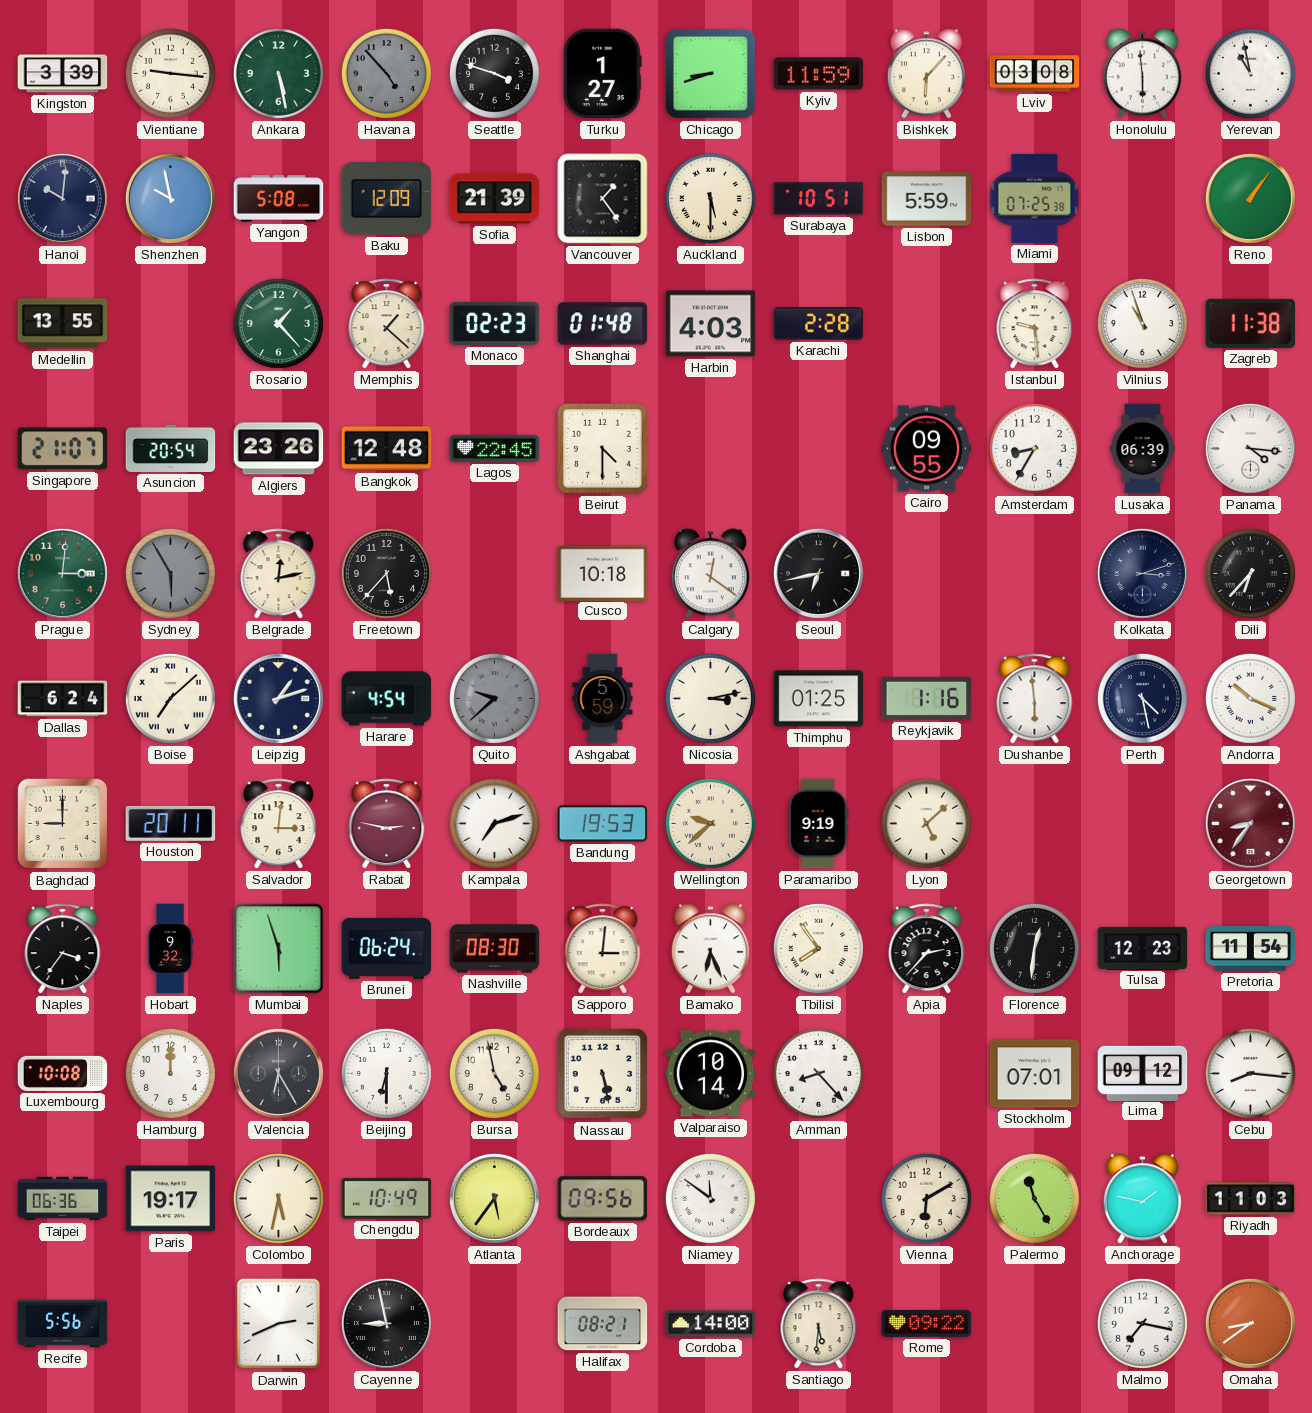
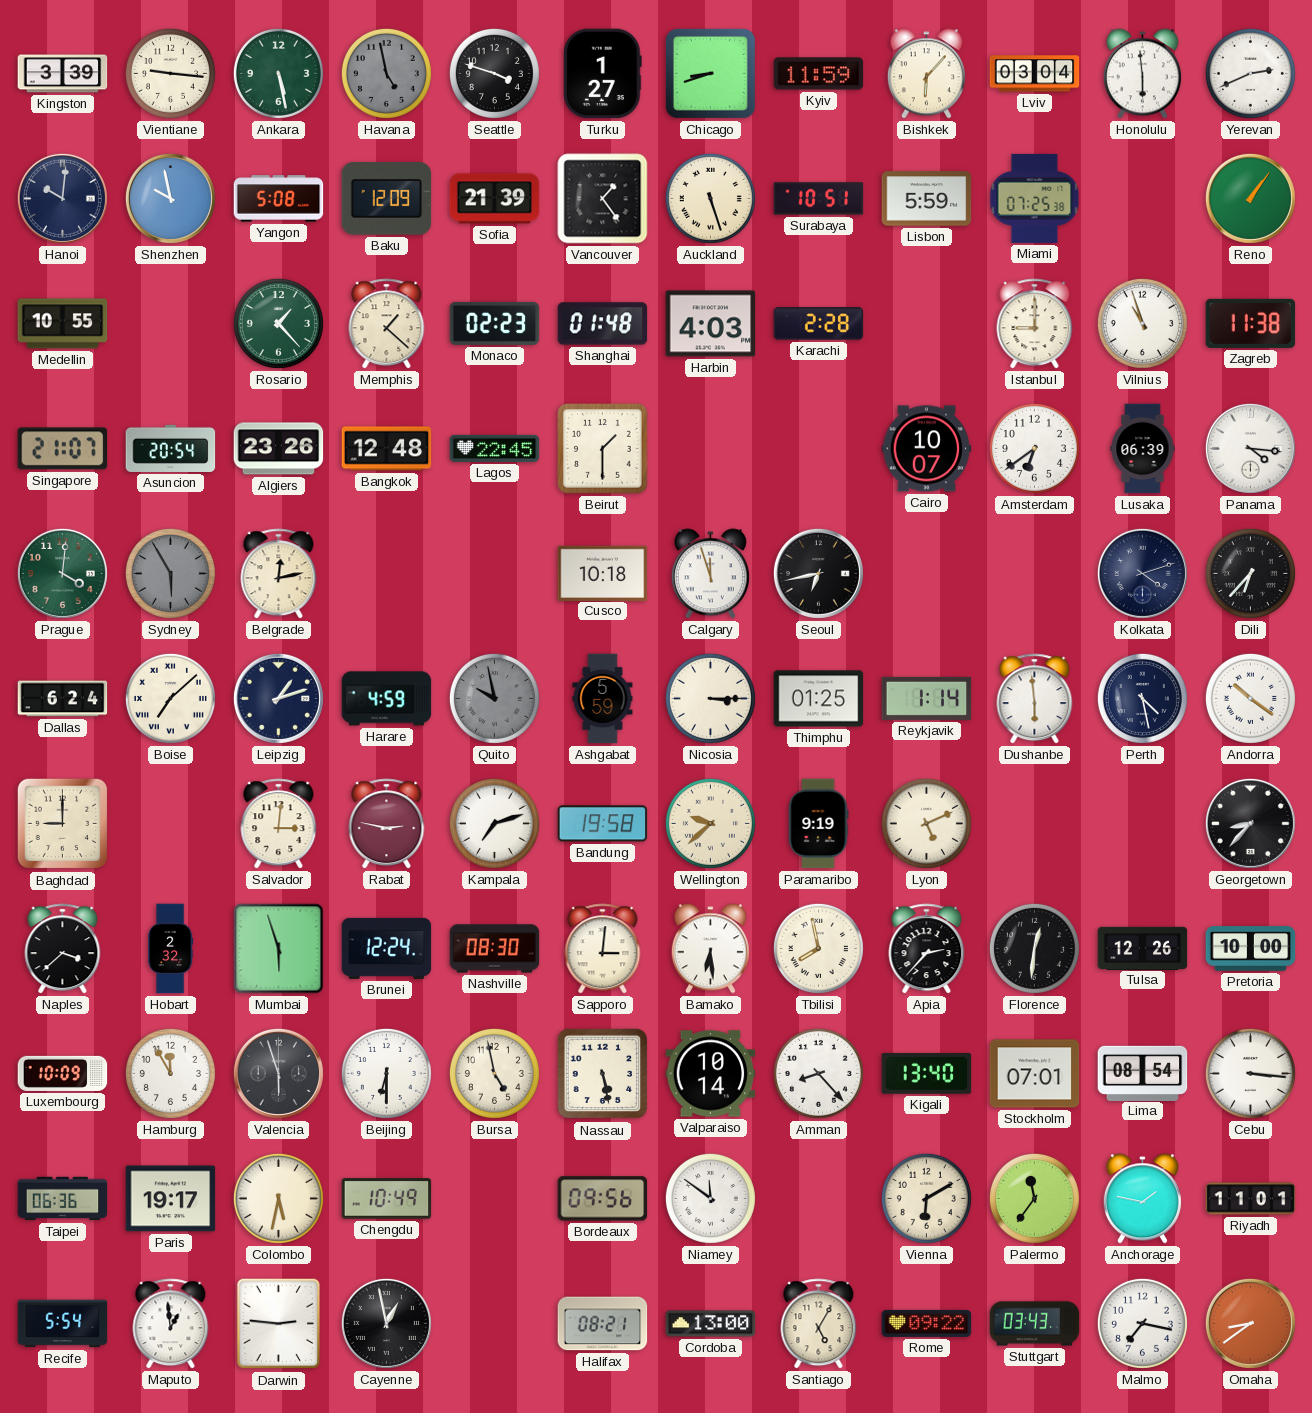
Havana: 4:53 -> 4:58 (386, 73)
Lviv: 03:08 -> 03:04 (1035, 74)
Yerevan: 10:58 -> 2:41 (1250, 73)
Auckland: 5:30 -> 5:27 (710, 198)
Medellin: 13:55 -> 10:55 (63, 324)
Istanbul: 9:29 -> 9:00 (1035, 324)
Beirut: 4:30 -> 1:30 (603, 449)
Cairo: 09:55 -> 10:07 (927, 449)
Amsterdam: 8:35 -> 6:39 (1034, 448)
Prague: 3:01 -> 4:01 (62, 573)
Freetown: 5:37 -> none (386, 573)
Calgary: 12:21 -> 11:57 (710, 574)
Kolkata: 3:12 -> 4:12 (1142, 573)
Harare: 4:54 -> 4:59 (387, 699)
Quito: 9:38 -> 9:58 (494, 698)
Nicosia: 3:13 -> 3:15 (710, 698)
Reykjavik: 1:16 -> 1:14 (927, 698)
Andorra: 10:19 -> 10:21 (1250, 698)
Houston: 20:11 -> none (171, 823)
Bandung: 19:53 -> 19:58 (603, 824)
Lyon: 5:08 -> 5:11 (926, 823)
Georgetown: 8:36 -> 8:37 (1250, 823)
Georgetown dial: burgundy -> black (1250, 823)
Naples: 3:36 -> 3:38 (63, 949)
Hobart: 9:32 -> 2:32 (171, 949)
Brunei: 06:24 -> 12:24 (387, 948)
Bamako: 6:26 -> 6:29 (710, 949)
Tbilisi: 7:54 -> 7:58 (818, 948)
Tulsa: 12:23 -> 12:26 (1143, 948)
Pretoria: 11:54 -> 10:00 (1251, 949)
Luxembourg: 10:08 -> 10:09 (63, 1073)
Hamburg: 12:00 -> 11:55 (170, 1073)
Valencia: 6:25 -> 5:57 (278, 1073)
Kigali: none -> 13:40 (927, 1074)
Lima: 09:12 -> 08:54 (1143, 1073)
Cebu: 8:16 -> 3:16 (1250, 1073)
Atlanta: 5:36 -> none (494, 1198)
Palermo: 11:25 -> 11:36 (1034, 1198)
Riyadh: 11:03 -> 11:01 (1251, 1199)
Recife: 5:56 -> 5:54 (63, 1324)
Maputo: none -> 12:59 (171, 1324)
Darwin: 2:41 -> 2:46 (278, 1324)
Cayenne: 8:58 -> 12:58 (386, 1323)
Cordoba: 14:00 -> 13:00 (711, 1324)
Santiago: 5:31 -> 5:05 (819, 1324)
Stuttgart: none -> 03:43 (1035, 1324)
